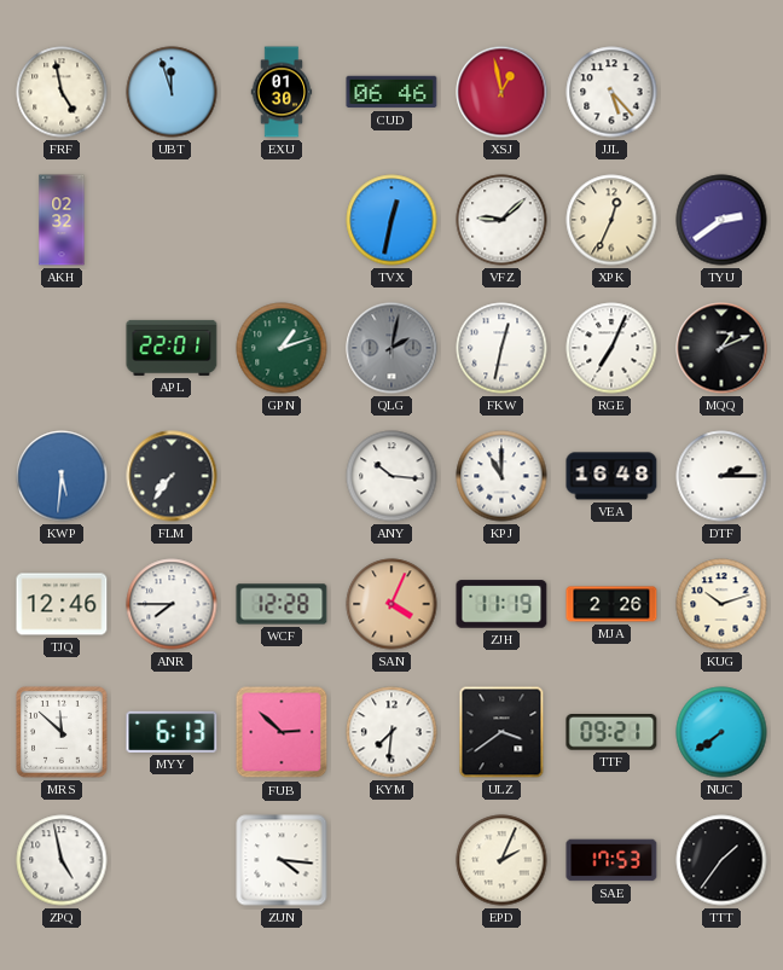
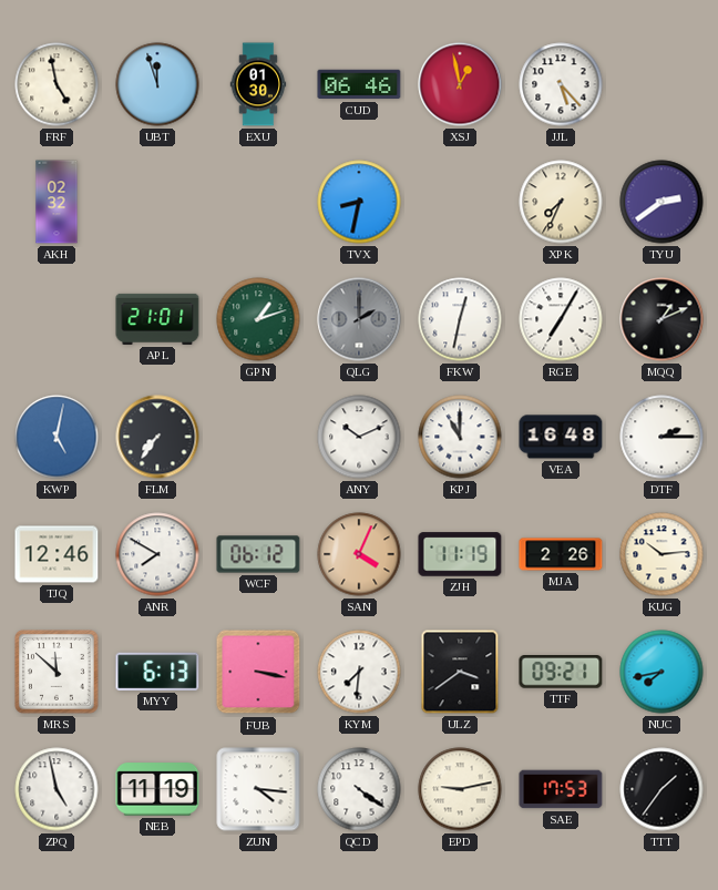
TVX: 12:32 -> 8:32 (359, 202)
VFZ: 9:08 -> none (501, 220)
XPK: 12:34 -> 7:34 (561, 202)
APL: 22:01 -> 21:01 (157, 319)
QLG: 2:02 -> 2:00 (359, 319)
RGE: 7:04 -> 7:05 (561, 319)
KWP: 5:31 -> 5:02 (57, 437)
ANY: 10:16 -> 10:11 (359, 437)
ANR: 7:45 -> 7:50 (157, 554)
WCF: 12:28 -> 06:12 (258, 554)
KUG: 10:12 -> 10:14 (661, 554)
FUB: 2:52 -> 3:17 (258, 672)
NUC: 7:39 -> 7:43 (661, 672)
NEB: none -> 11:19 (157, 789)
QCD: none -> 4:21 (359, 789)
EPD: 2:04 -> 9:13 (460, 789)
